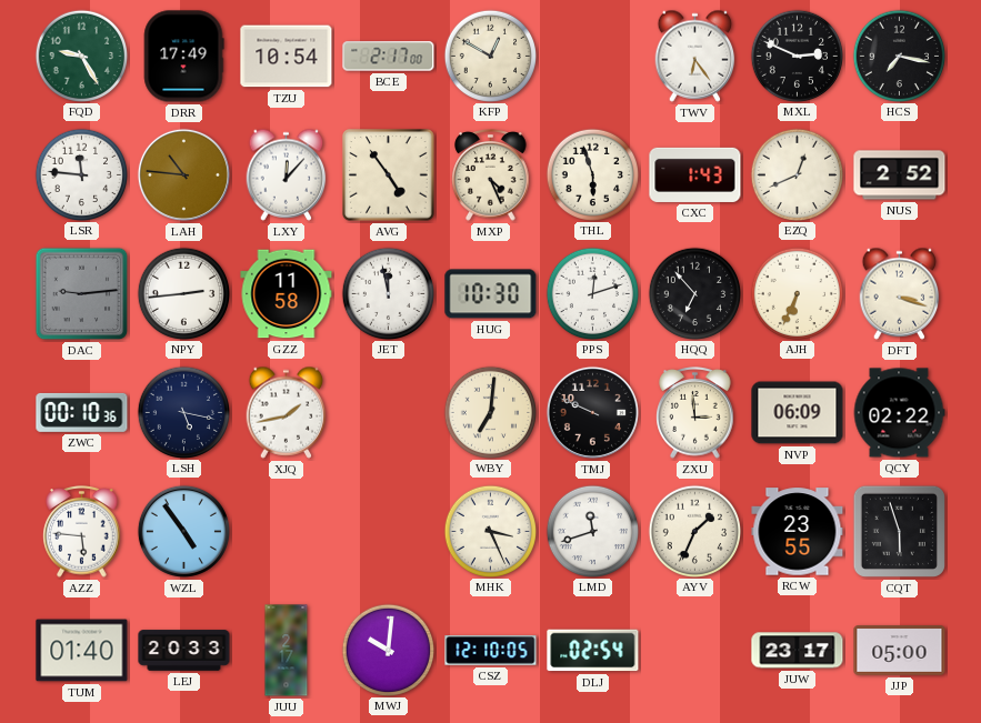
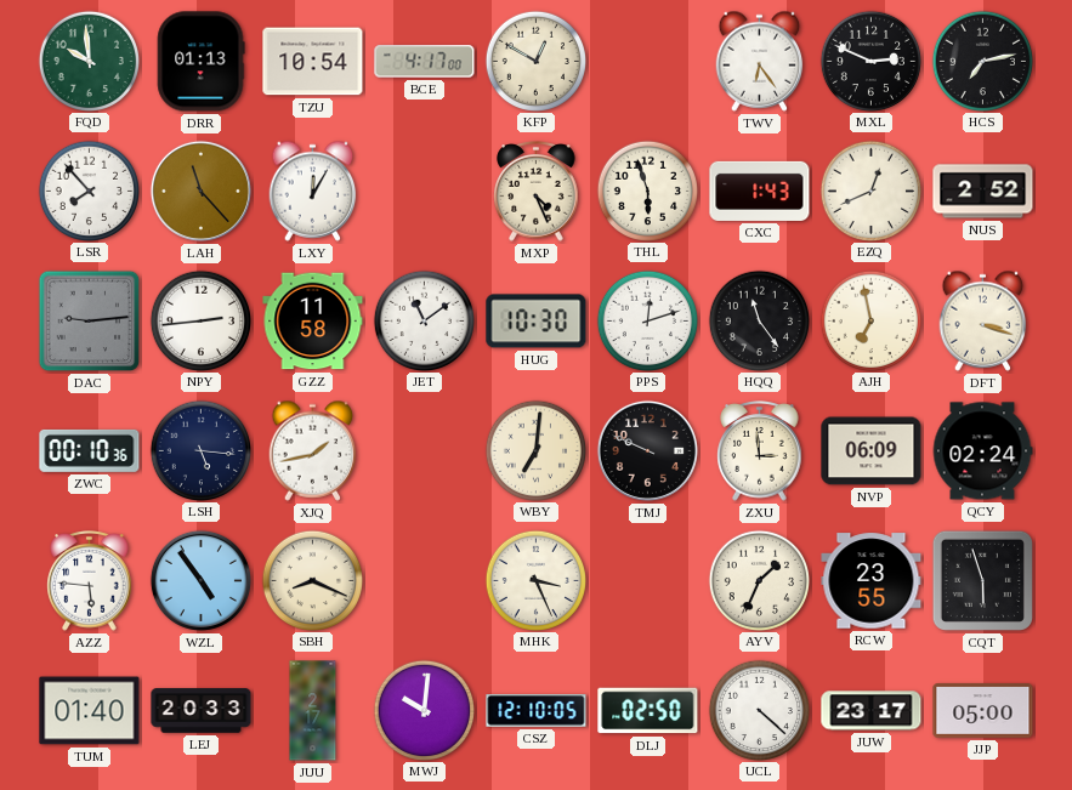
FQD: 9:25 -> 9:59 (89, 61)
DRR: 17:49 -> 01:13 (200, 62)
BCE: 2:17 -> 4:17 (425, 62)
HCS: 7:17 -> 7:13 (982, 61)
LSR: 11:46 -> 7:53 (89, 191)
LAH: 10:46 -> 11:23 (200, 191)
LXY: 12:07 -> 12:05 (313, 191)
AVG: 4:54 -> none (389, 175)
JET: 11:58 -> 11:09 (424, 320)
HQQ: 6:53 -> 11:24 (759, 320)
AJH: 6:34 -> 6:58 (870, 320)
LSH: 5:17 -> 5:16 (200, 450)
QCY: 02:22 -> 02:24 (982, 451)
SBH: none -> 8:19 (312, 580)
LMD: 11:42 -> none (592, 531)
DLJ: 02:54 -> 02:50 (648, 711)
UCL: none -> 4:22 (759, 710)
